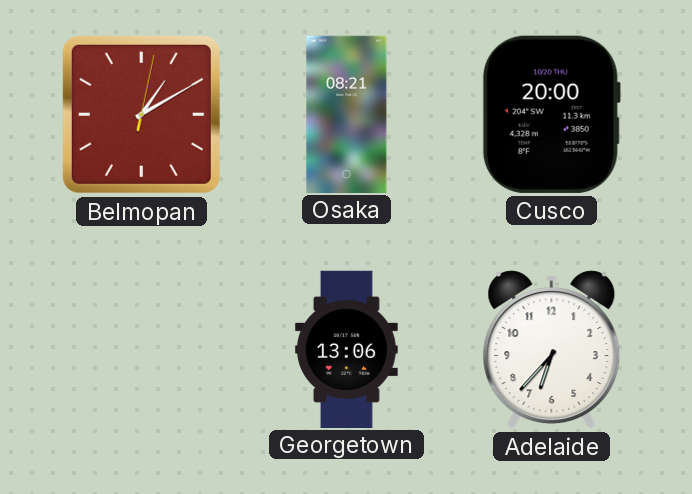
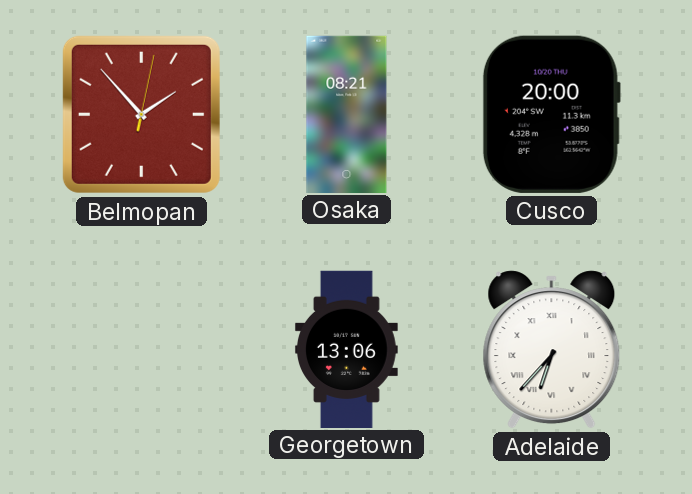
Belmopan: 1:10 -> 1:53 (141, 114)
Adelaide numerals: Arabic -> Roman (552, 350)
